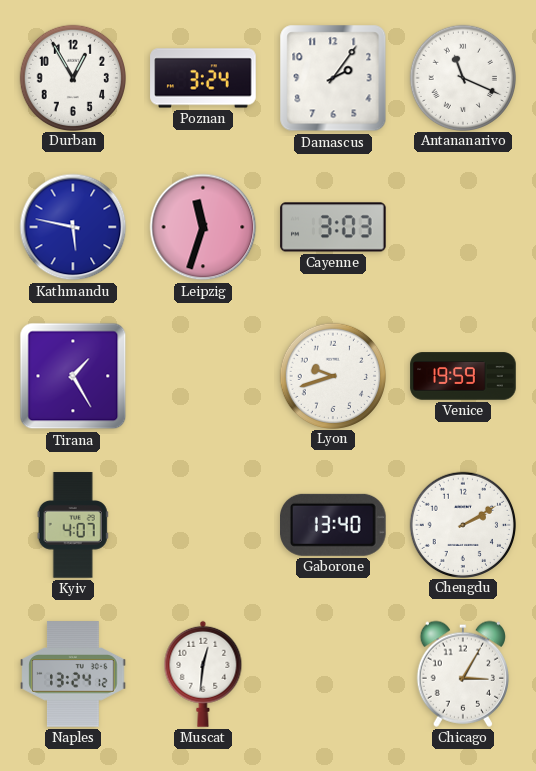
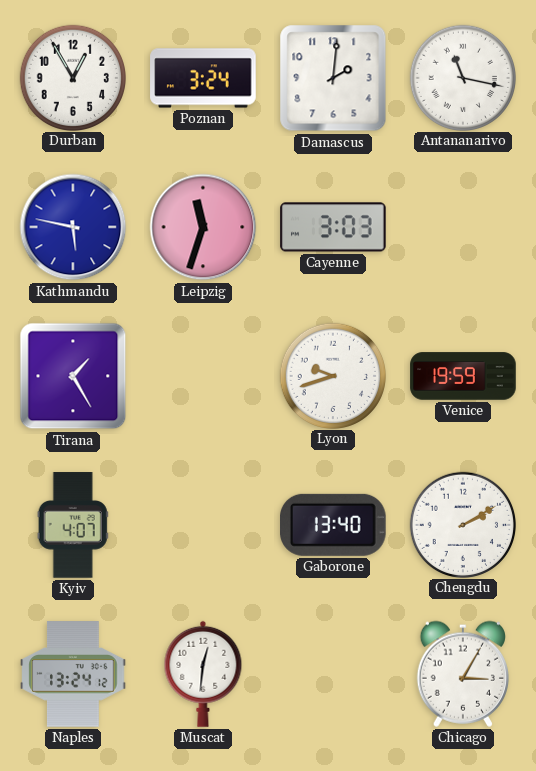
Damascus: 2:06 -> 2:01 (333, 78)
Antananarivo: 11:19 -> 11:17 (462, 77)
